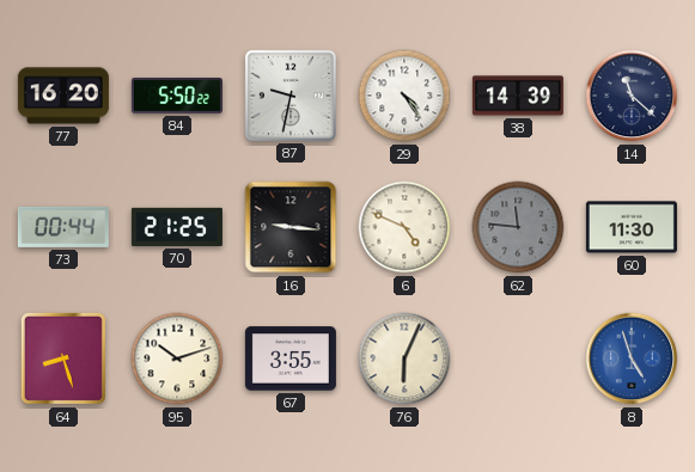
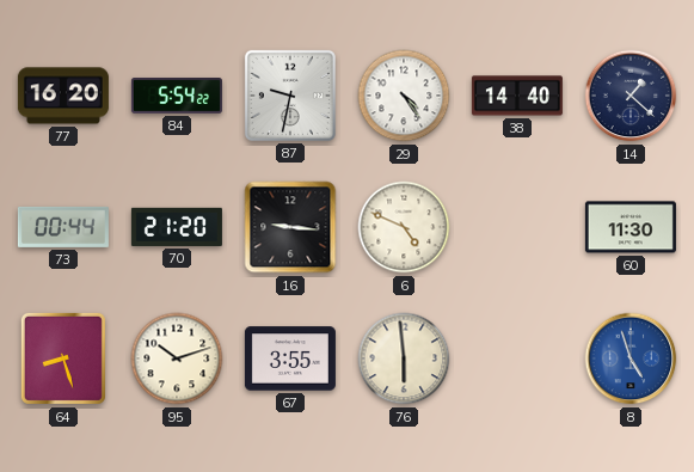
84: 5:50 -> 5:54 (177, 97)
38: 14:39 -> 14:40 (517, 96)
14: 11:22 -> 1:22 (631, 96)
70: 21:25 -> 21:20 (177, 227)
62: 11:46 -> none (518, 227)
76: 6:04 -> 5:59 (404, 358)
